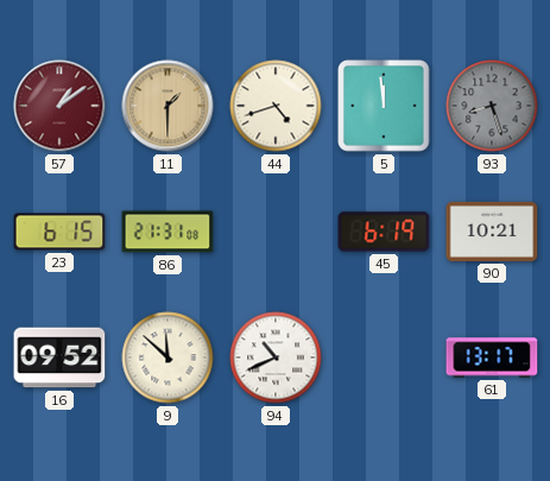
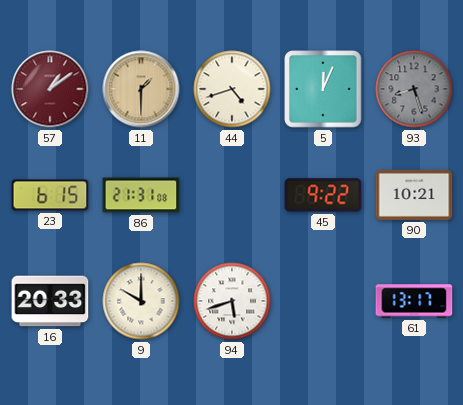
5: 11:59 -> 12:04 (323, 89)
45: 6:19 -> 9:22 (323, 195)
16: 09:52 -> 20:33 (50, 301)
9: 11:52 -> 10:00 (141, 301)
94: 10:41 -> 5:42 (232, 301)
